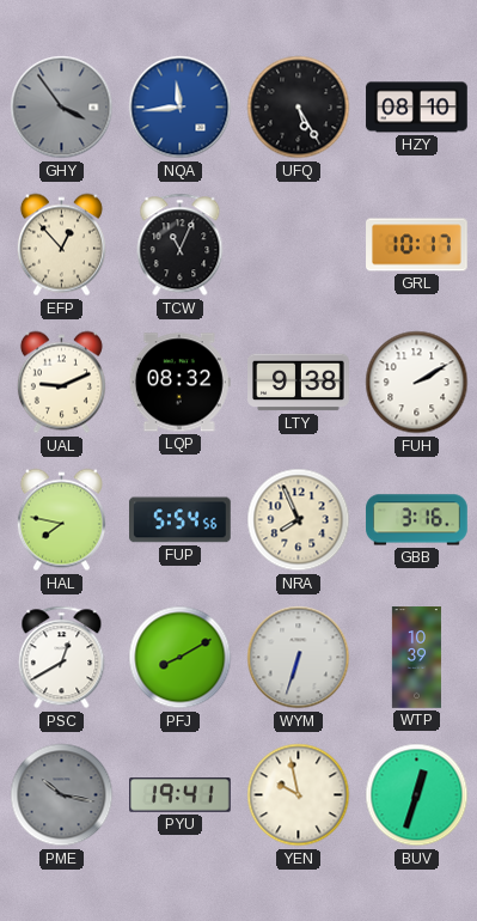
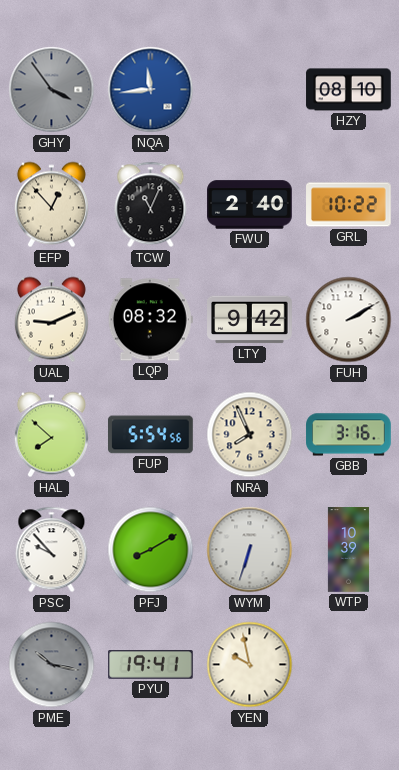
UFQ: 5:25 -> none (299, 108)
FWU: none -> 2:40 (250, 205)
GRL: 10:17 -> 10:22 (349, 205)
LTY: 9:38 -> 9:42 (250, 320)
HAL: 7:47 -> 7:52 (51, 435)
PSC: 12:40 -> 9:53 (52, 550)
BUV: 12:33 -> none (417, 795)
